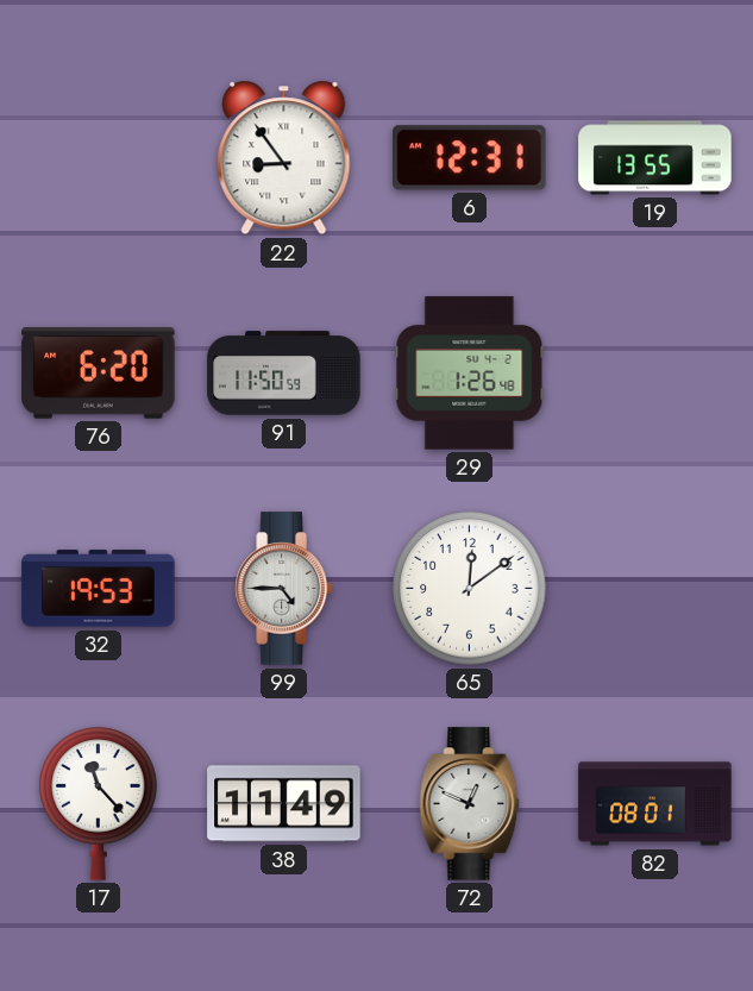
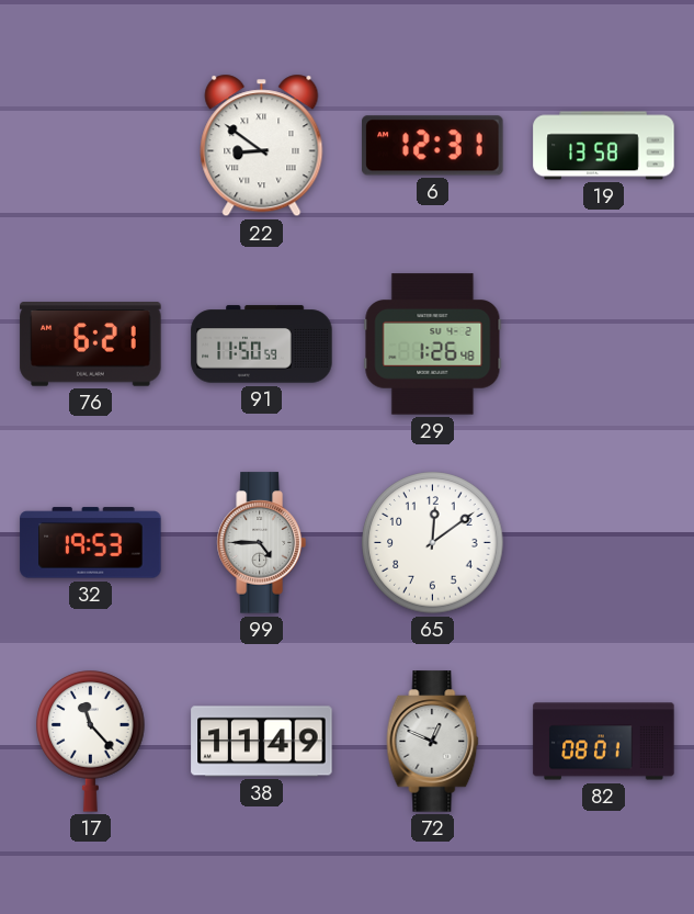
22: 8:54 -> 8:51 (262, 146)
19: 13:55 -> 13:58 (604, 146)
76: 6:20 -> 6:21 (91, 345)
